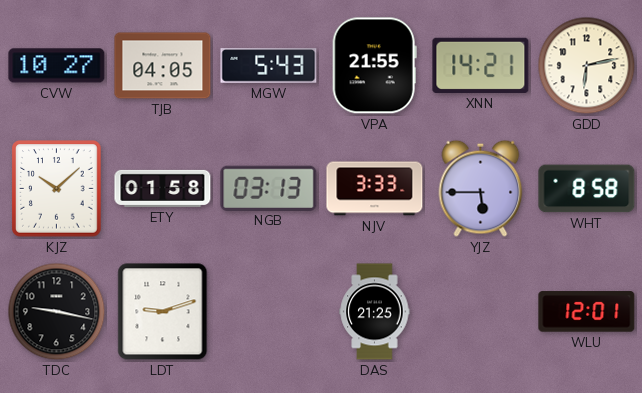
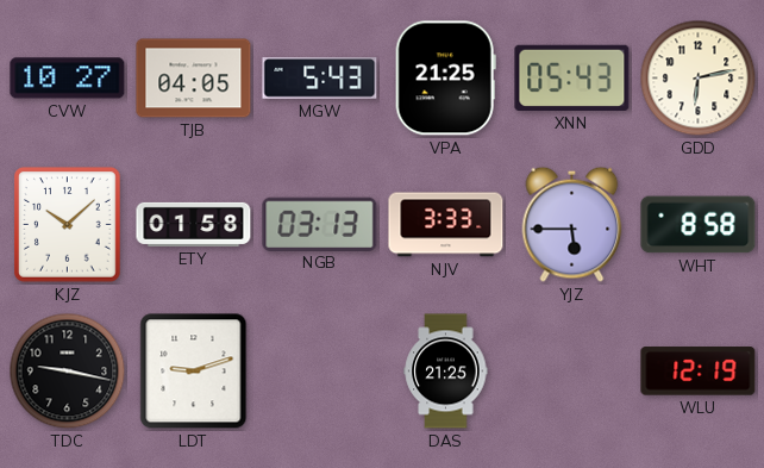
VPA: 21:55 -> 21:25 (445, 79)
XNN: 14:21 -> 05:43 (572, 77)
WLU: 12:01 -> 12:19 (699, 372)
